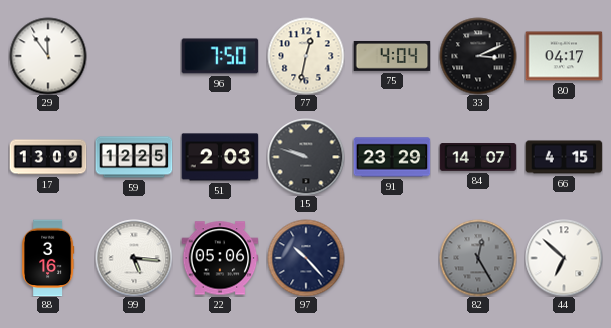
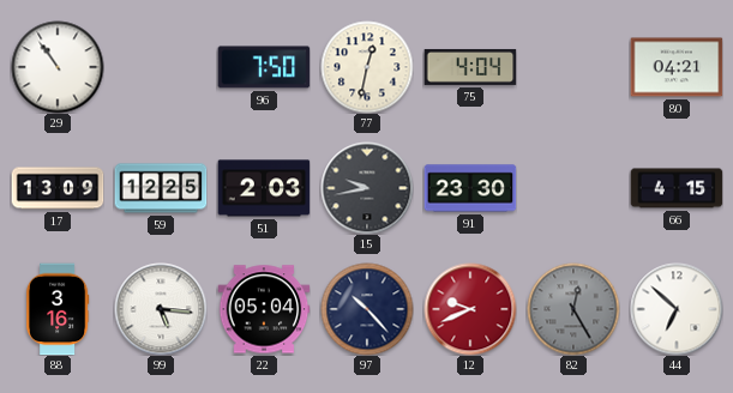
29: 11:54 -> 10:54 (58, 67)
33: 3:11 -> none (478, 56)
80: 04:17 -> 04:21 (677, 67)
15: 9:48 -> 9:43 (367, 188)
91: 23:29 -> 23:30 (470, 188)
84: 14:07 -> none (478, 157)
22: 05:06 -> 05:04 (264, 309)
12: none -> 9:41 (470, 309)
